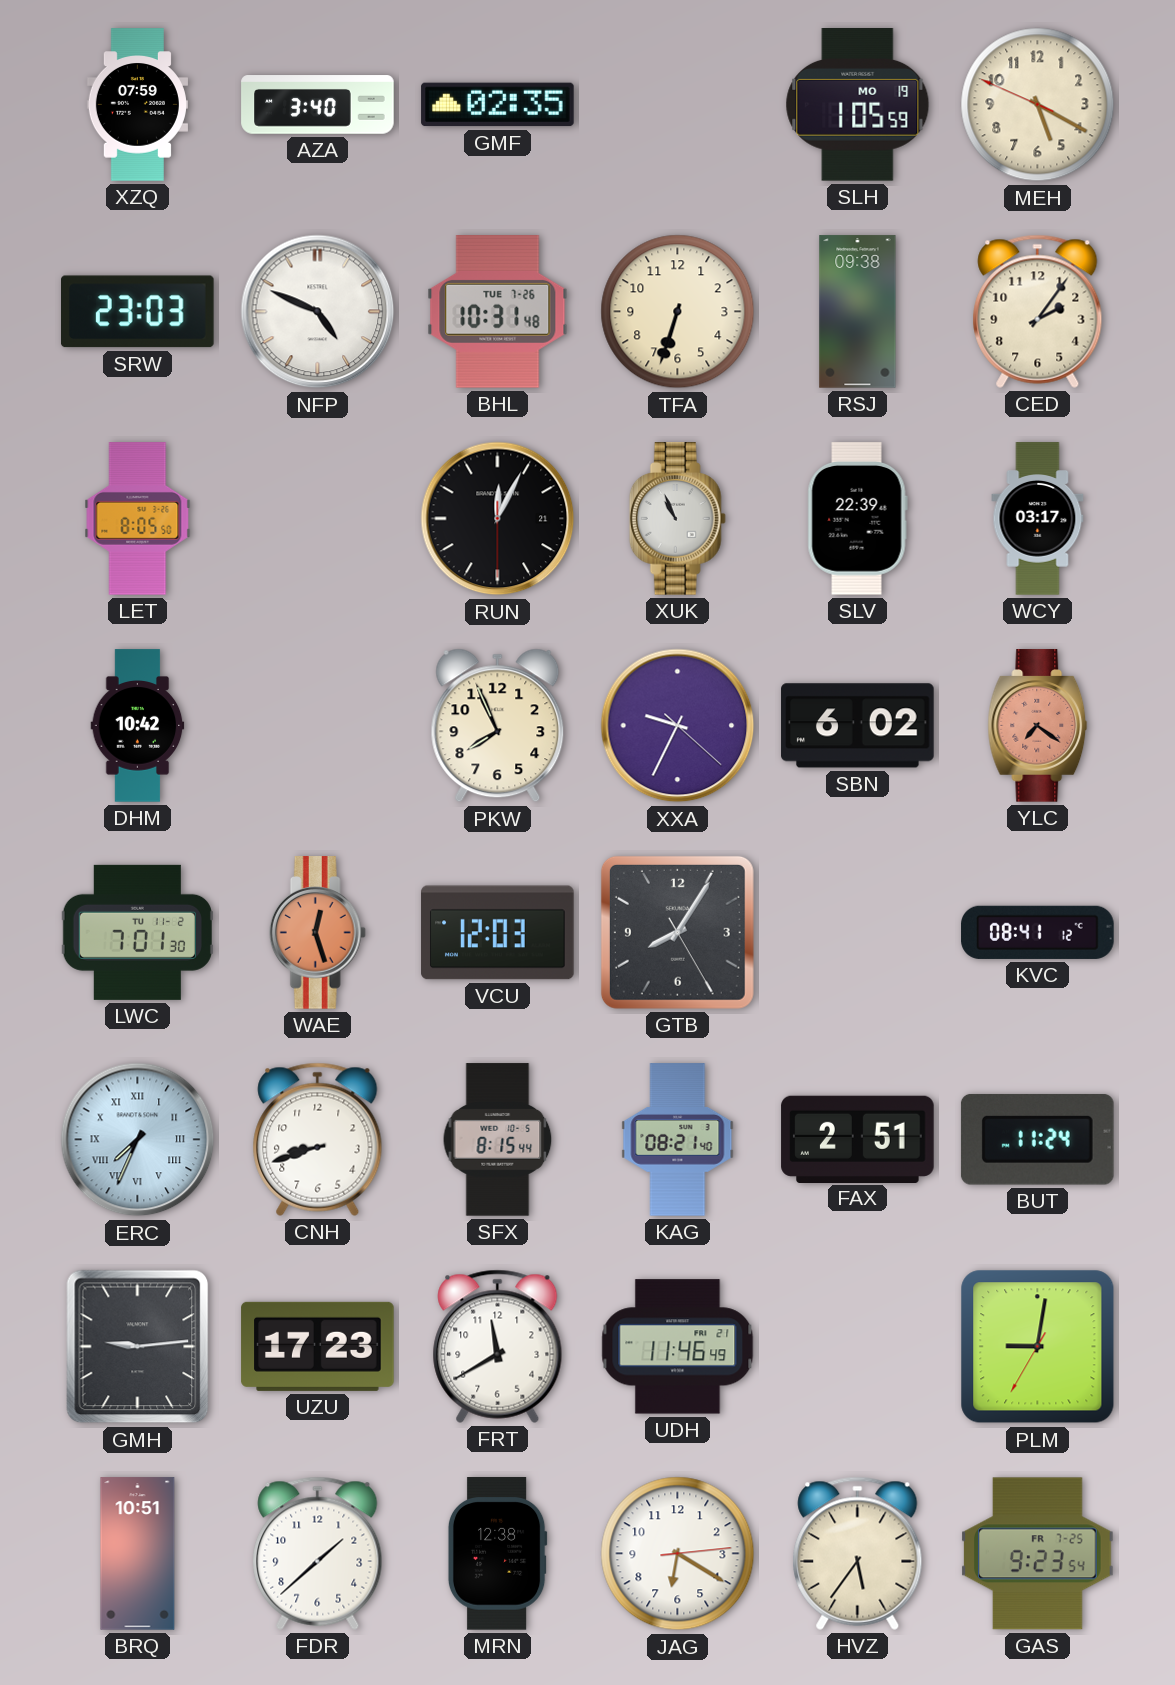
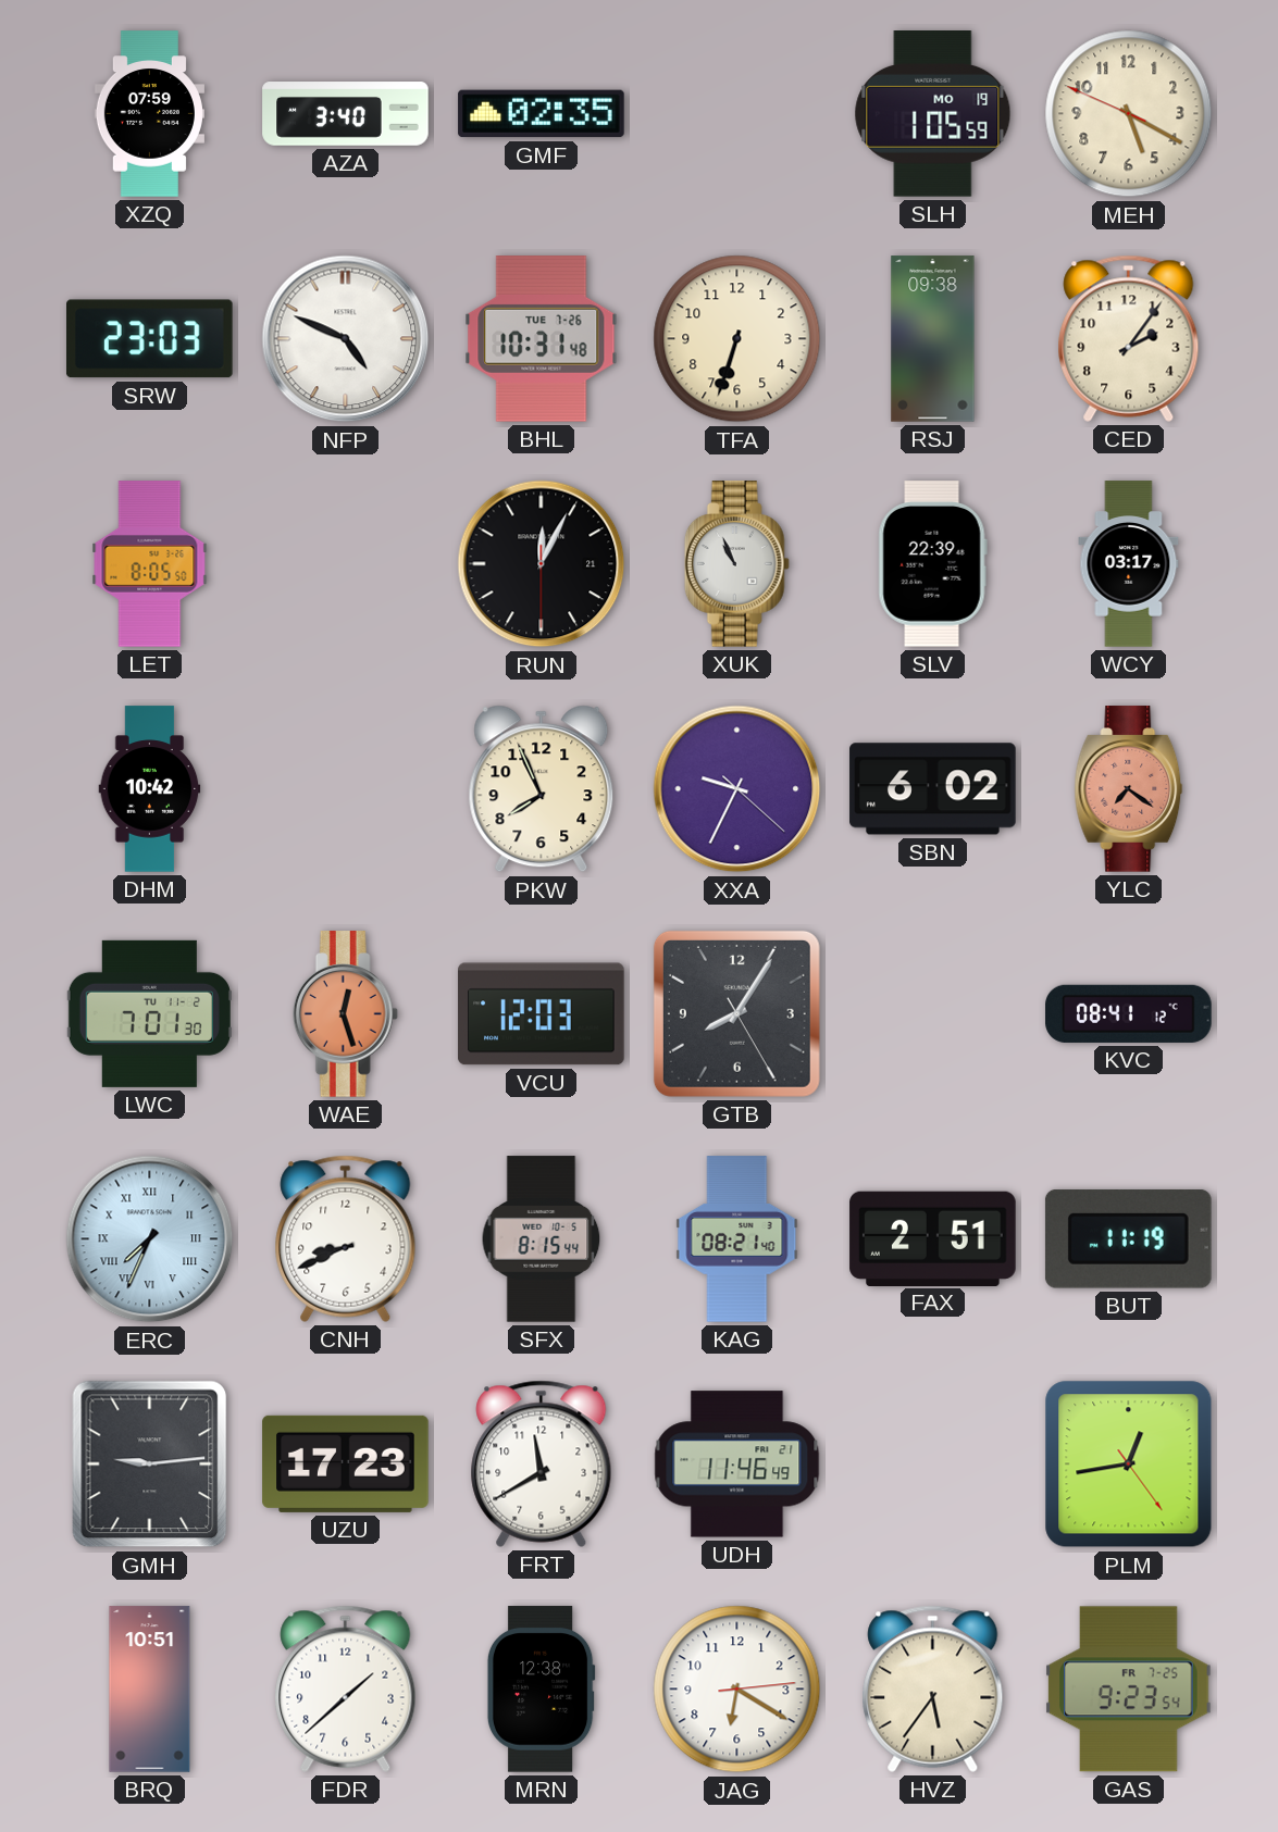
CNH: 8:42 -> 8:41 (346, 1238)
BUT: 11:24 -> 11:19 (1128, 1238)
PLM: 9:01 -> 12:43 (1129, 1465)
